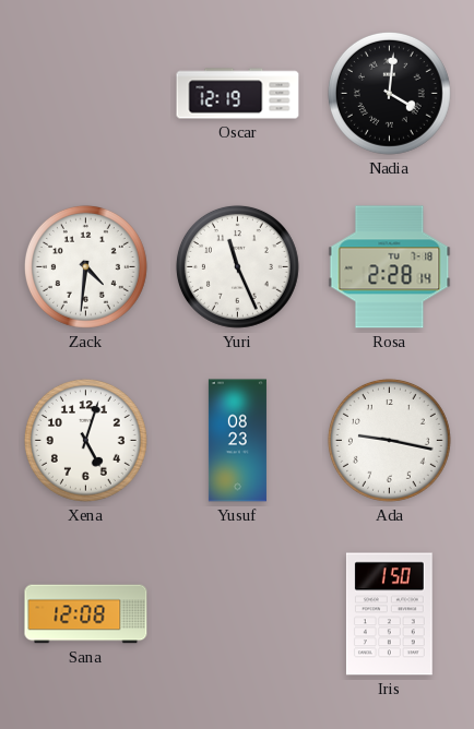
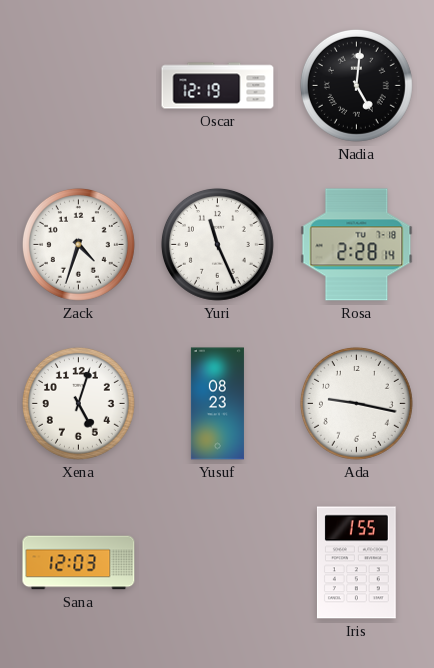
Nadia: 4:01 -> 5:01 (356, 85)
Zack: 4:31 -> 4:33 (78, 244)
Sana: 12:08 -> 12:03 (79, 563)
Iris: 1:50 -> 1:55 (356, 563)
